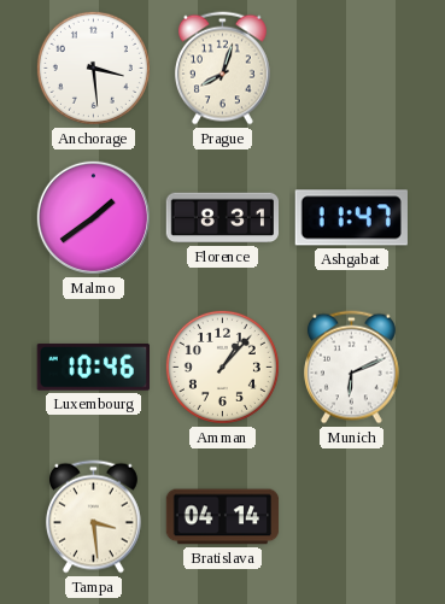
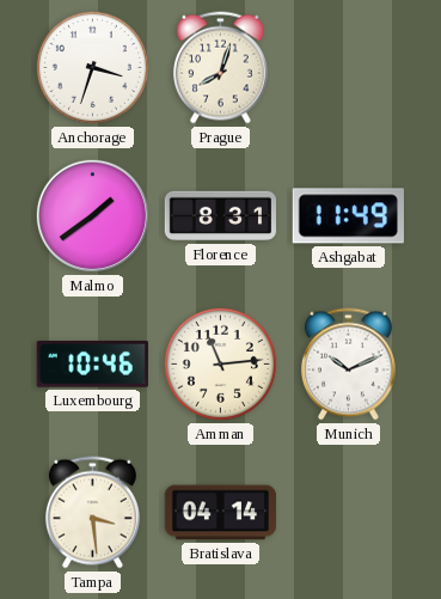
Anchorage: 3:29 -> 3:33 (92, 67)
Ashgabat: 11:47 -> 11:49 (348, 216)
Amman: 1:07 -> 11:14 (220, 363)
Munich: 6:11 -> 10:11 (348, 365)
